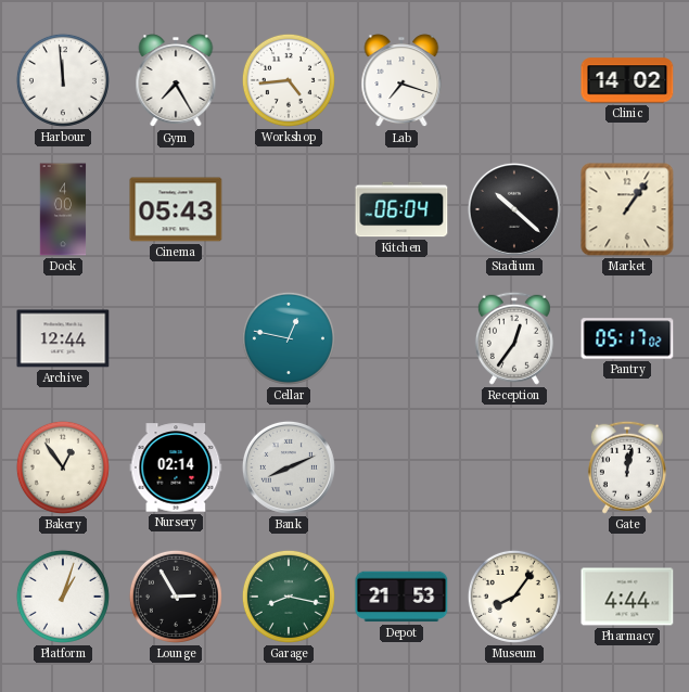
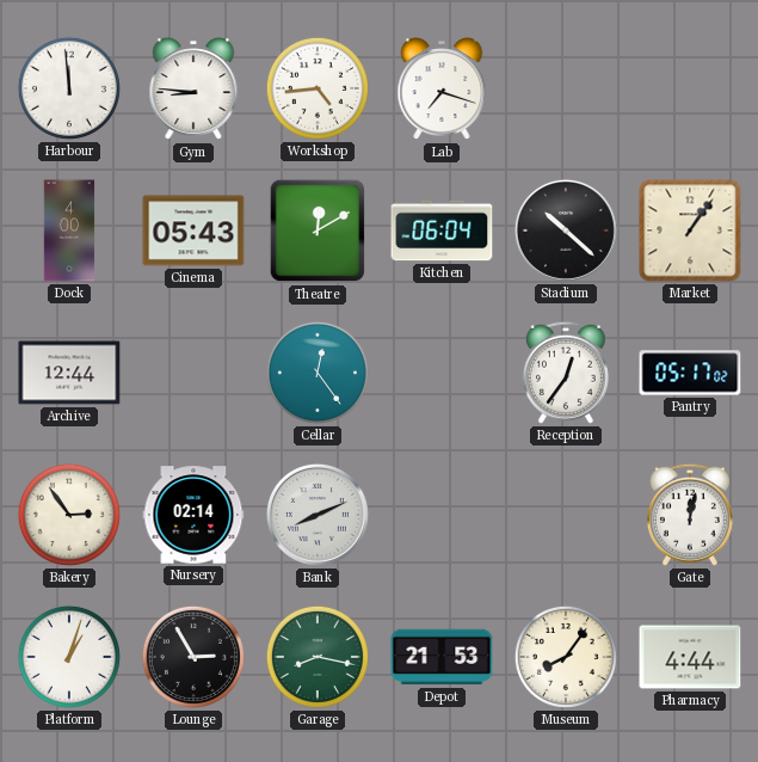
Gym: 7:25 -> 8:46 (193, 90)
Clinic: 14:02 -> none (627, 80)
Theatre: none -> 12:10 (318, 231)
Cellar: 12:47 -> 12:24 (318, 373)
Bakery: 12:54 -> 2:54 (69, 515)
